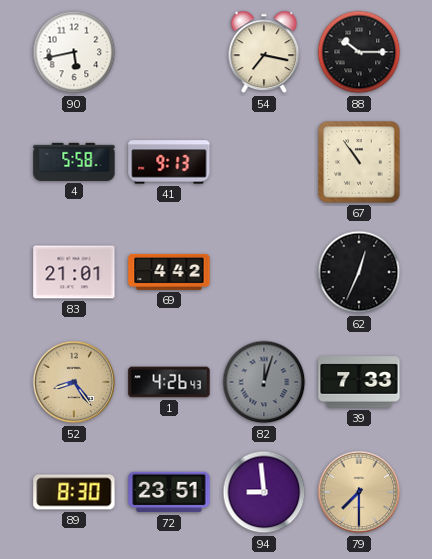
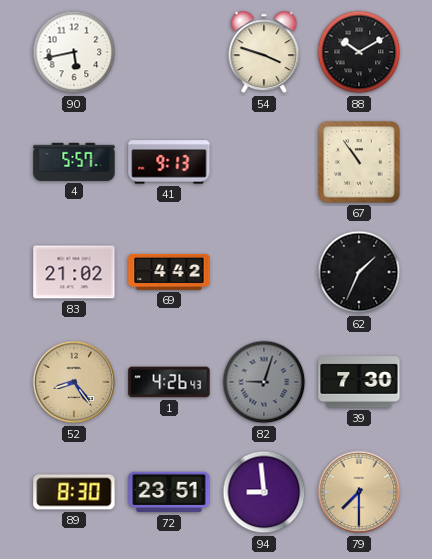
54: 7:17 -> 3:48 (264, 52)
88: 10:15 -> 10:10 (359, 52)
4: 5:58 -> 5:57 (74, 162)
83: 21:01 -> 21:02 (74, 272)
62: 12:34 -> 1:34 (359, 272)
82: 12:03 -> 9:03 (264, 382)
39: 7:33 -> 7:30 (359, 382)
